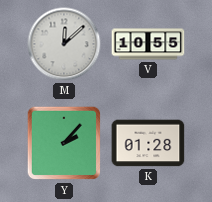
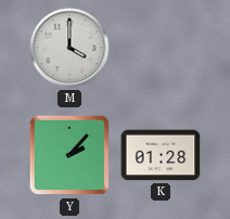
M: 12:08 -> 4:00 (69, 48)
V: 10:55 -> none (148, 44)
